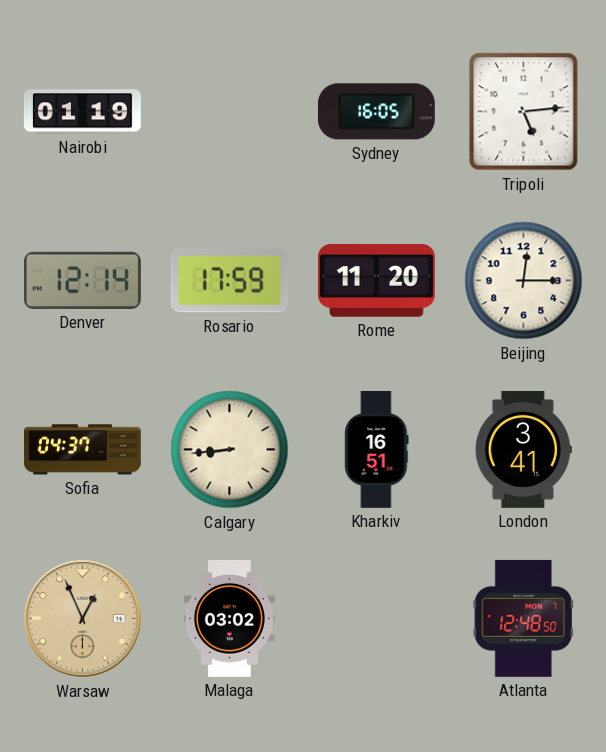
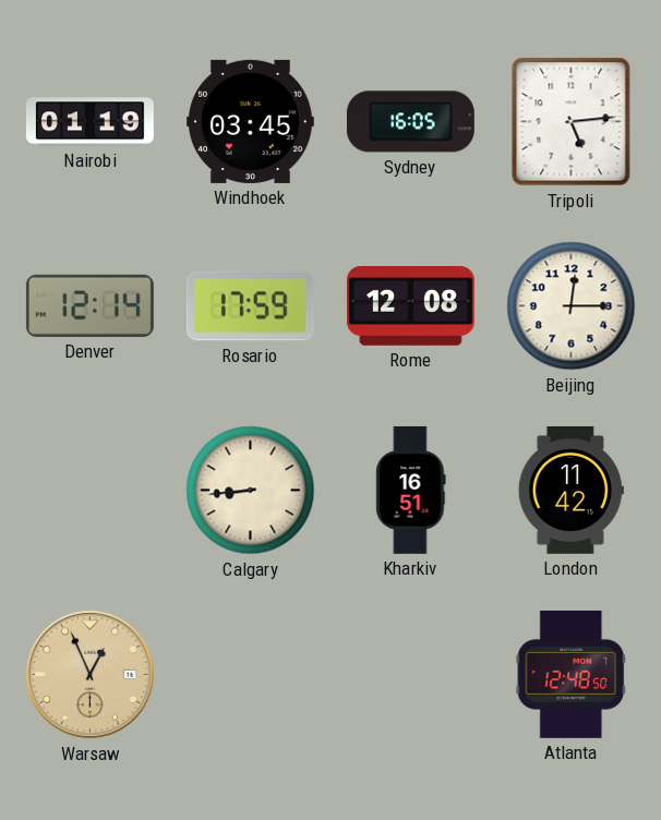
Windhoek: none -> 03:45 (250, 121)
Rome: 11:20 -> 12:08 (410, 306)
Sofia: 04:37 -> none (82, 450)
London: 3:41 -> 11:42 (570, 490)
Malaga: 03:02 -> none (229, 618)
